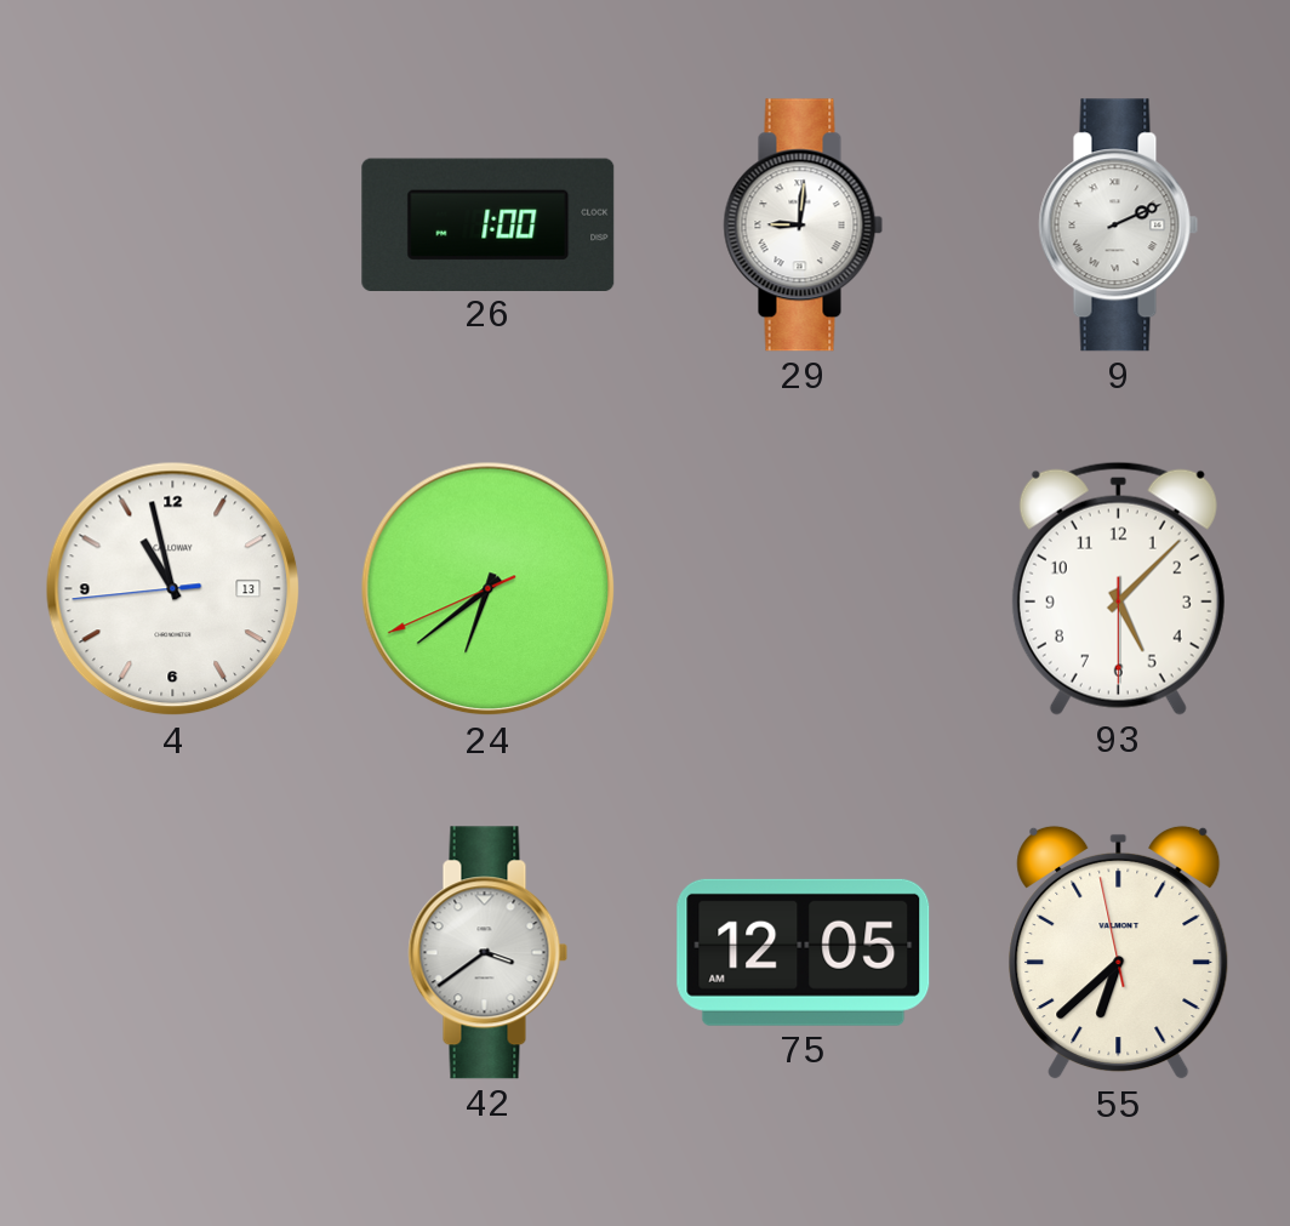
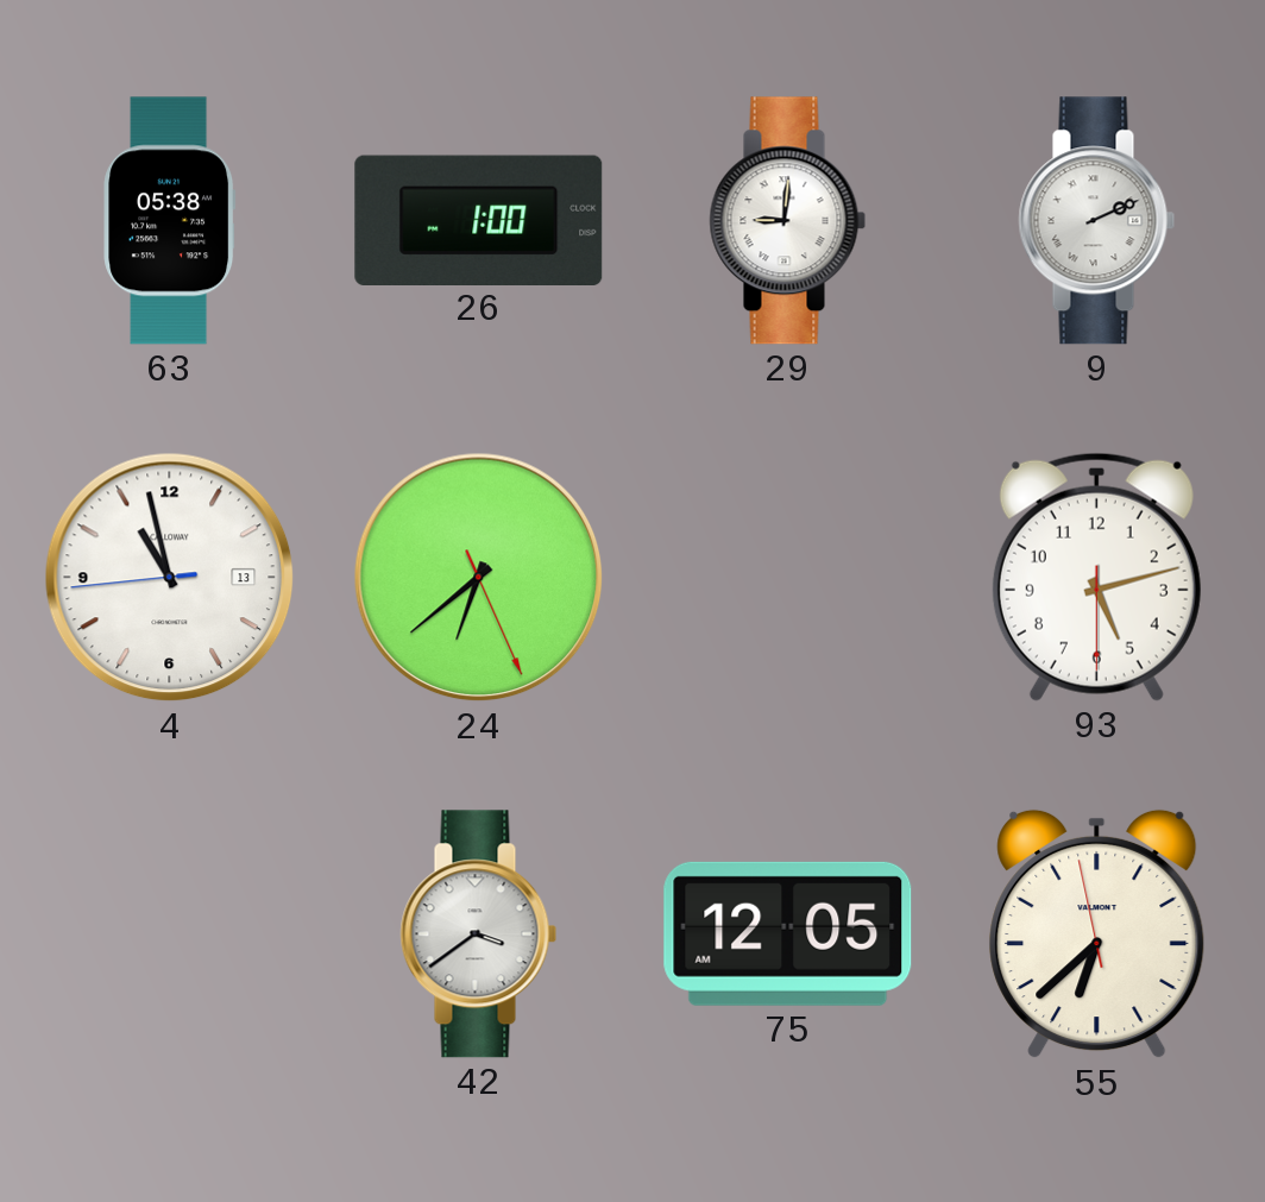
63: none -> 05:38 (170, 221)
24: 6:38:41 -> 6:38:26 (479, 578)
93: 5:07 -> 5:12 (1096, 577)
